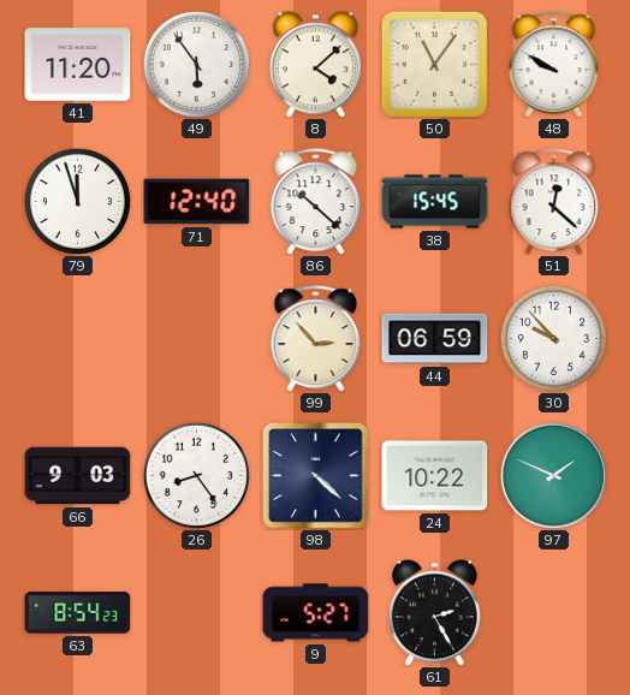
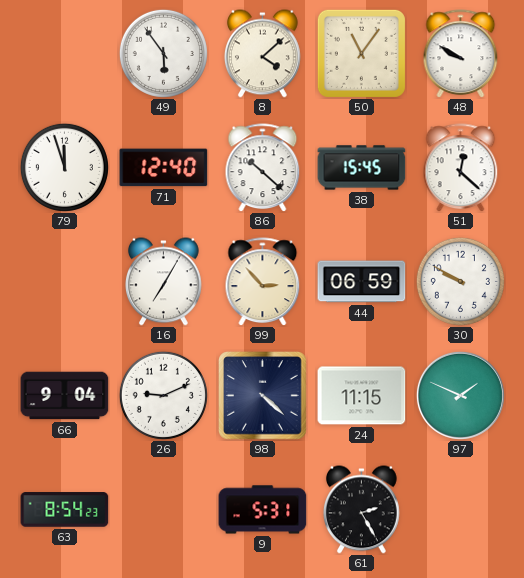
41: 11:20 -> none (78, 65)
16: none -> 7:05 (164, 282)
30: 9:53 -> 9:50 (460, 281)
66: 9:03 -> 9:04 (65, 396)
26: 8:24 -> 9:11 (163, 395)
24: 10:22 -> 11:15 (362, 396)
9: 5:27 -> 5:31 (263, 510)
